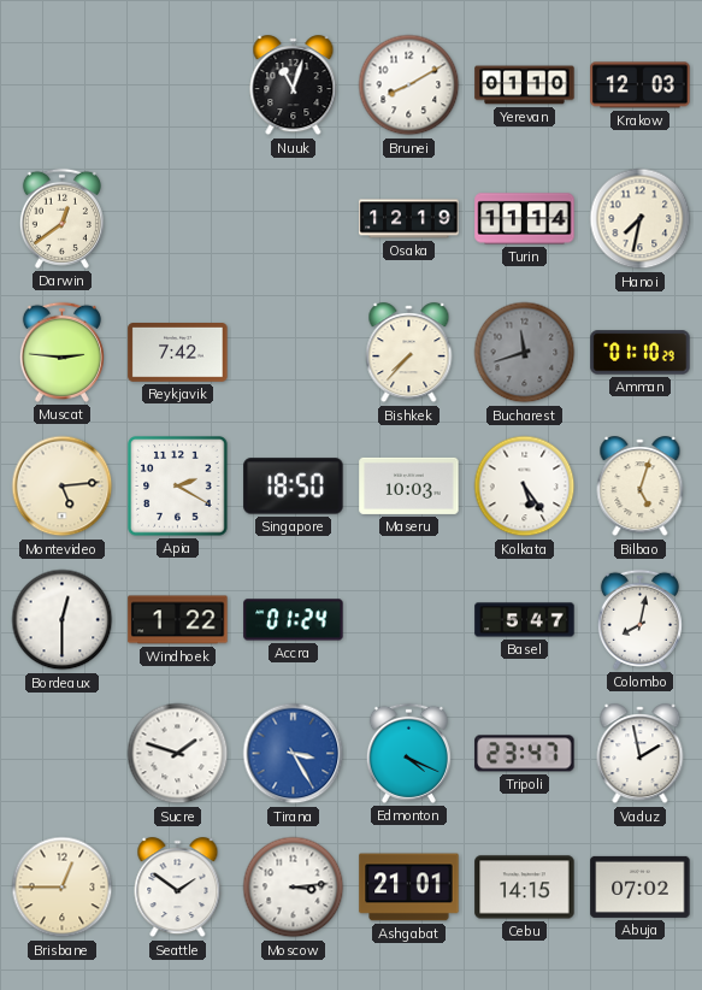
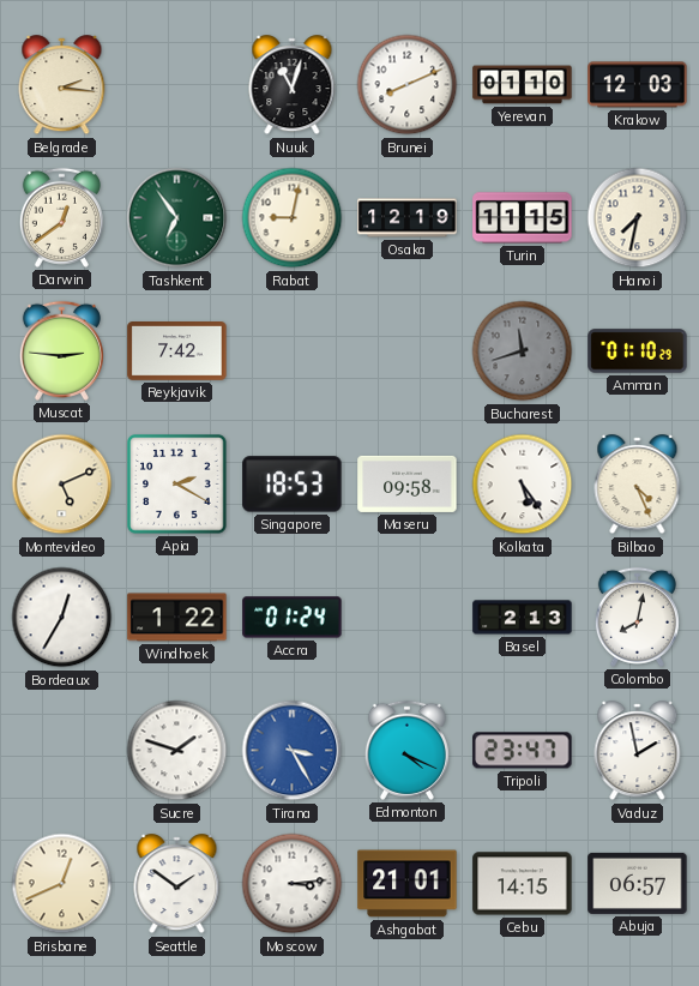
Belgrade: none -> 2:16 (62, 85)
Brunei: 8:10 -> 8:11 (408, 85)
Tashkent: none -> 6:54 (177, 218)
Rabat: none -> 9:02 (293, 218)
Turin: 11:14 -> 11:15 (523, 218)
Bishkek: 7:37 -> none (409, 353)
Montevideo: 5:14 -> 5:11 (62, 485)
Singapore: 18:50 -> 18:53 (293, 485)
Maseru: 10:03 -> 09:58 (408, 483)
Bilbao: 5:03 -> 4:26 (638, 485)
Bordeaux: 12:30 -> 12:35 (62, 618)
Basel: 5:47 -> 2:13 (523, 618)
Brisbane: 12:45 -> 12:41 (62, 884)
Abuja: 07:02 -> 06:57 (638, 883)
